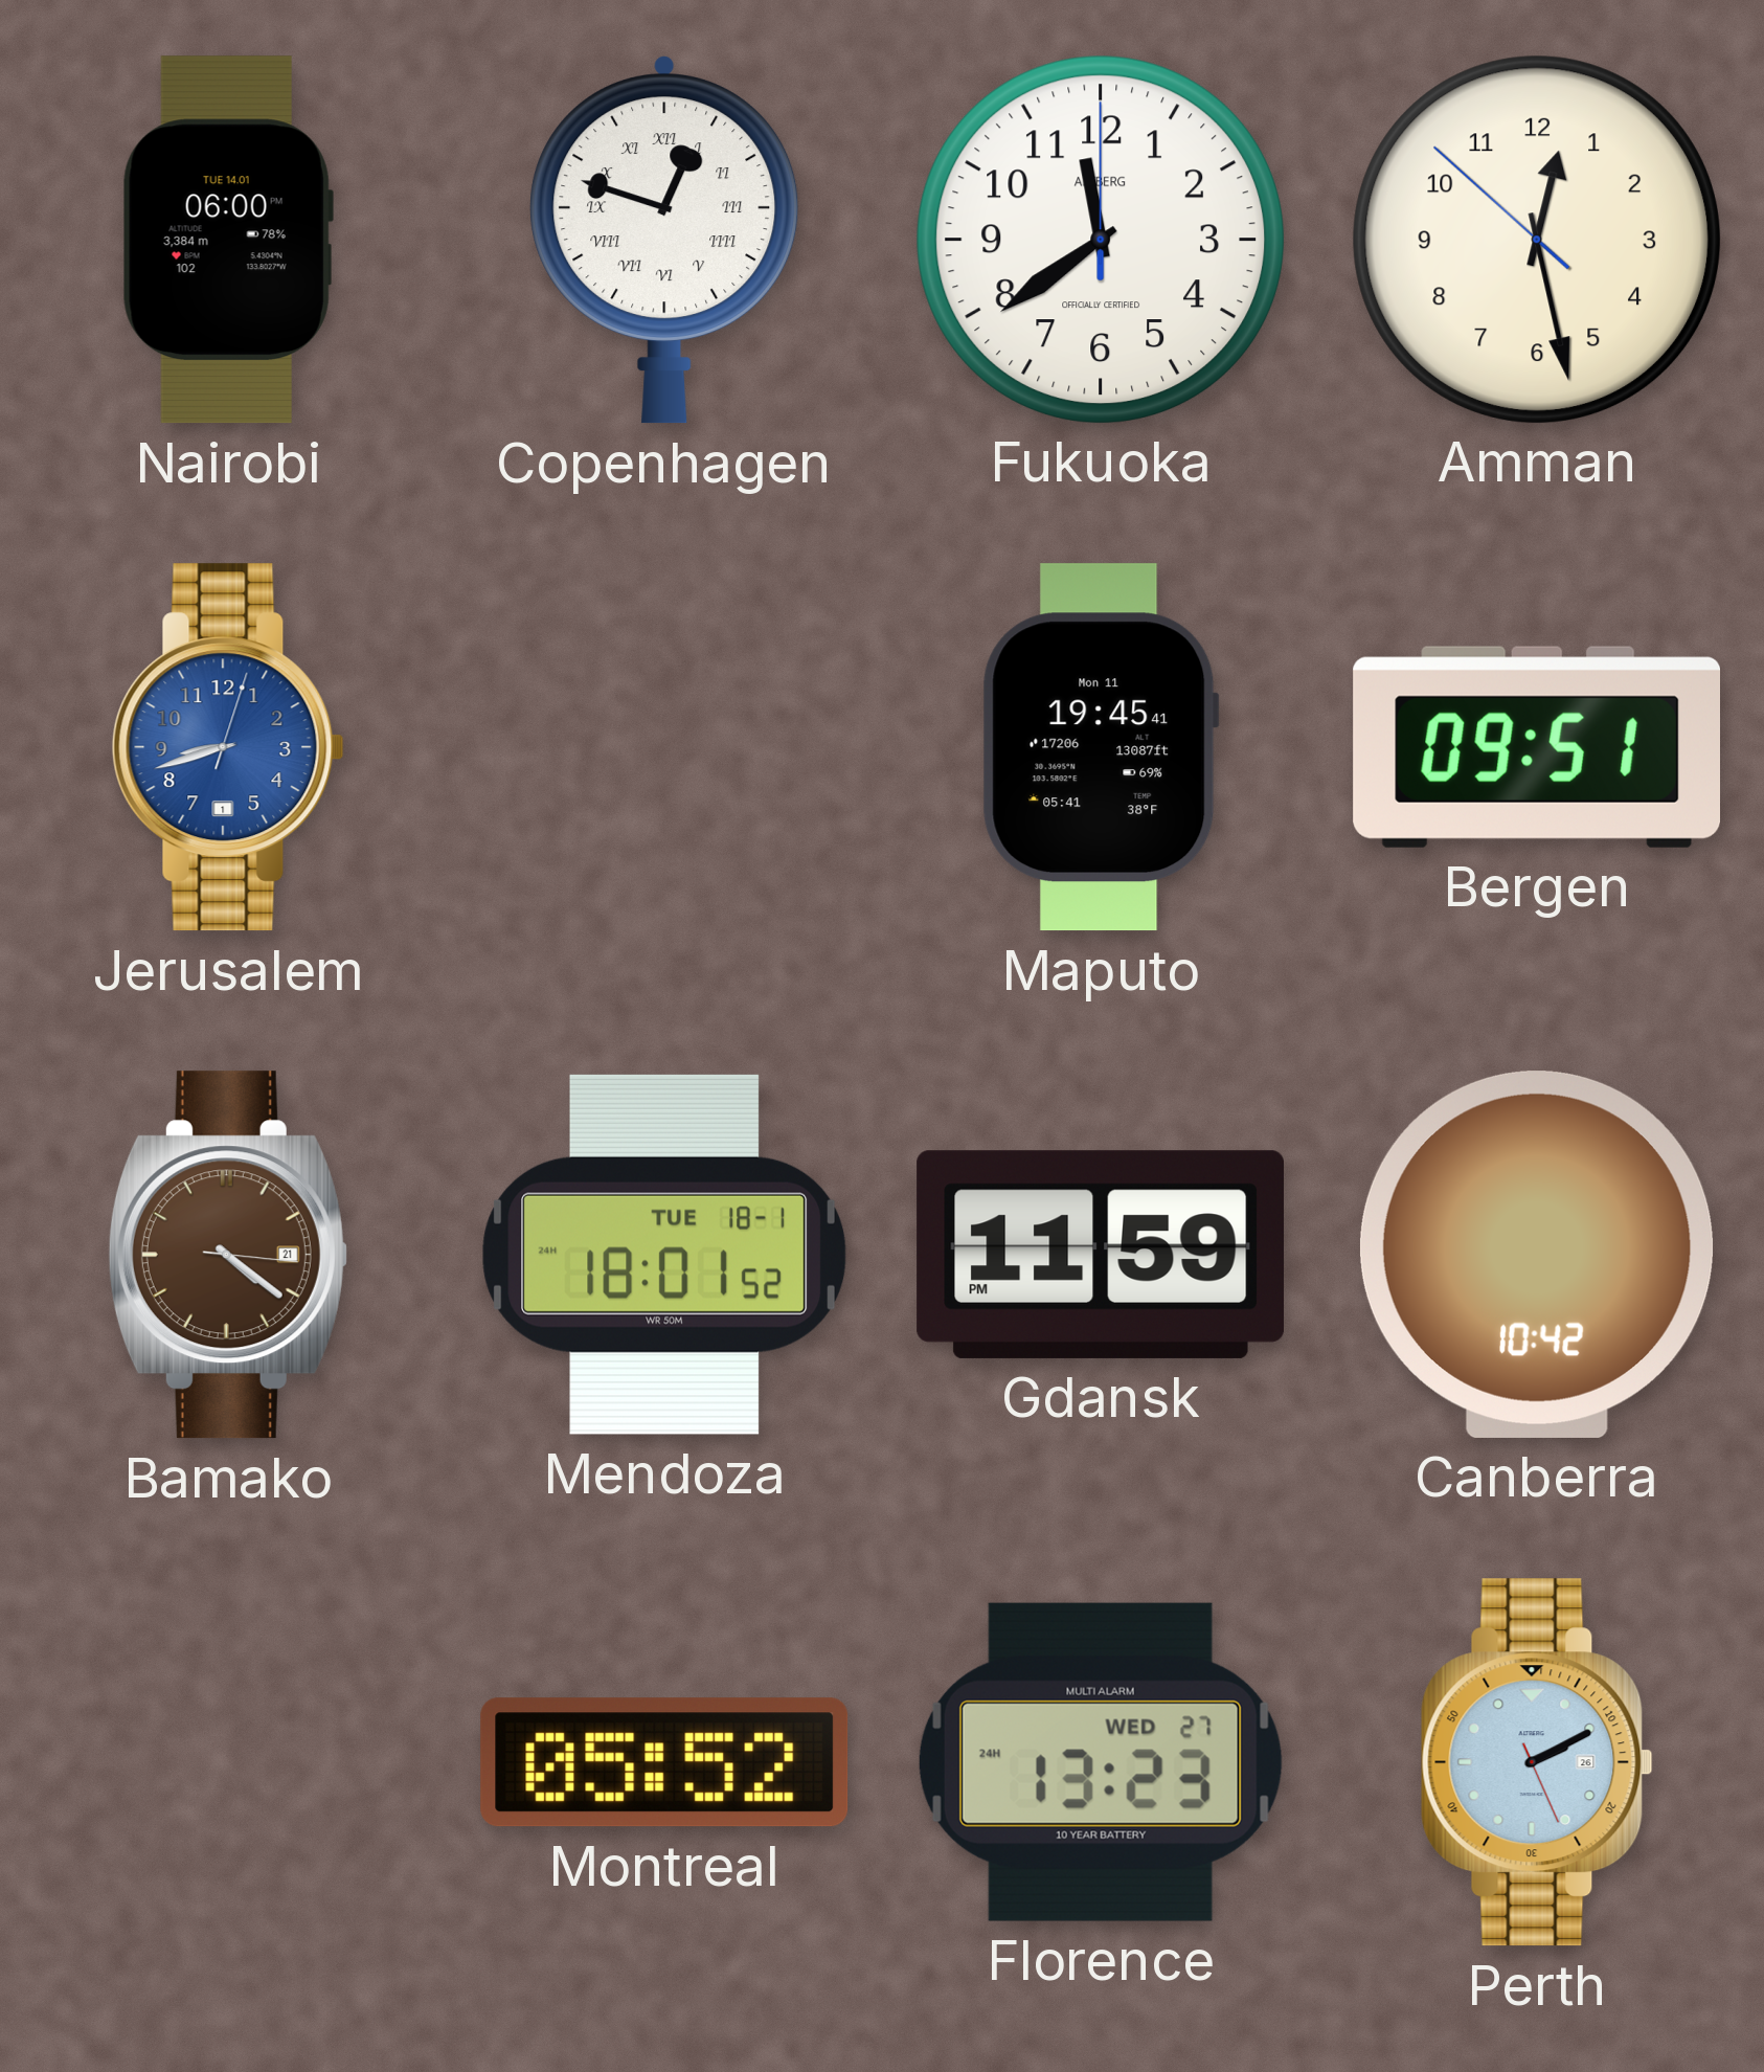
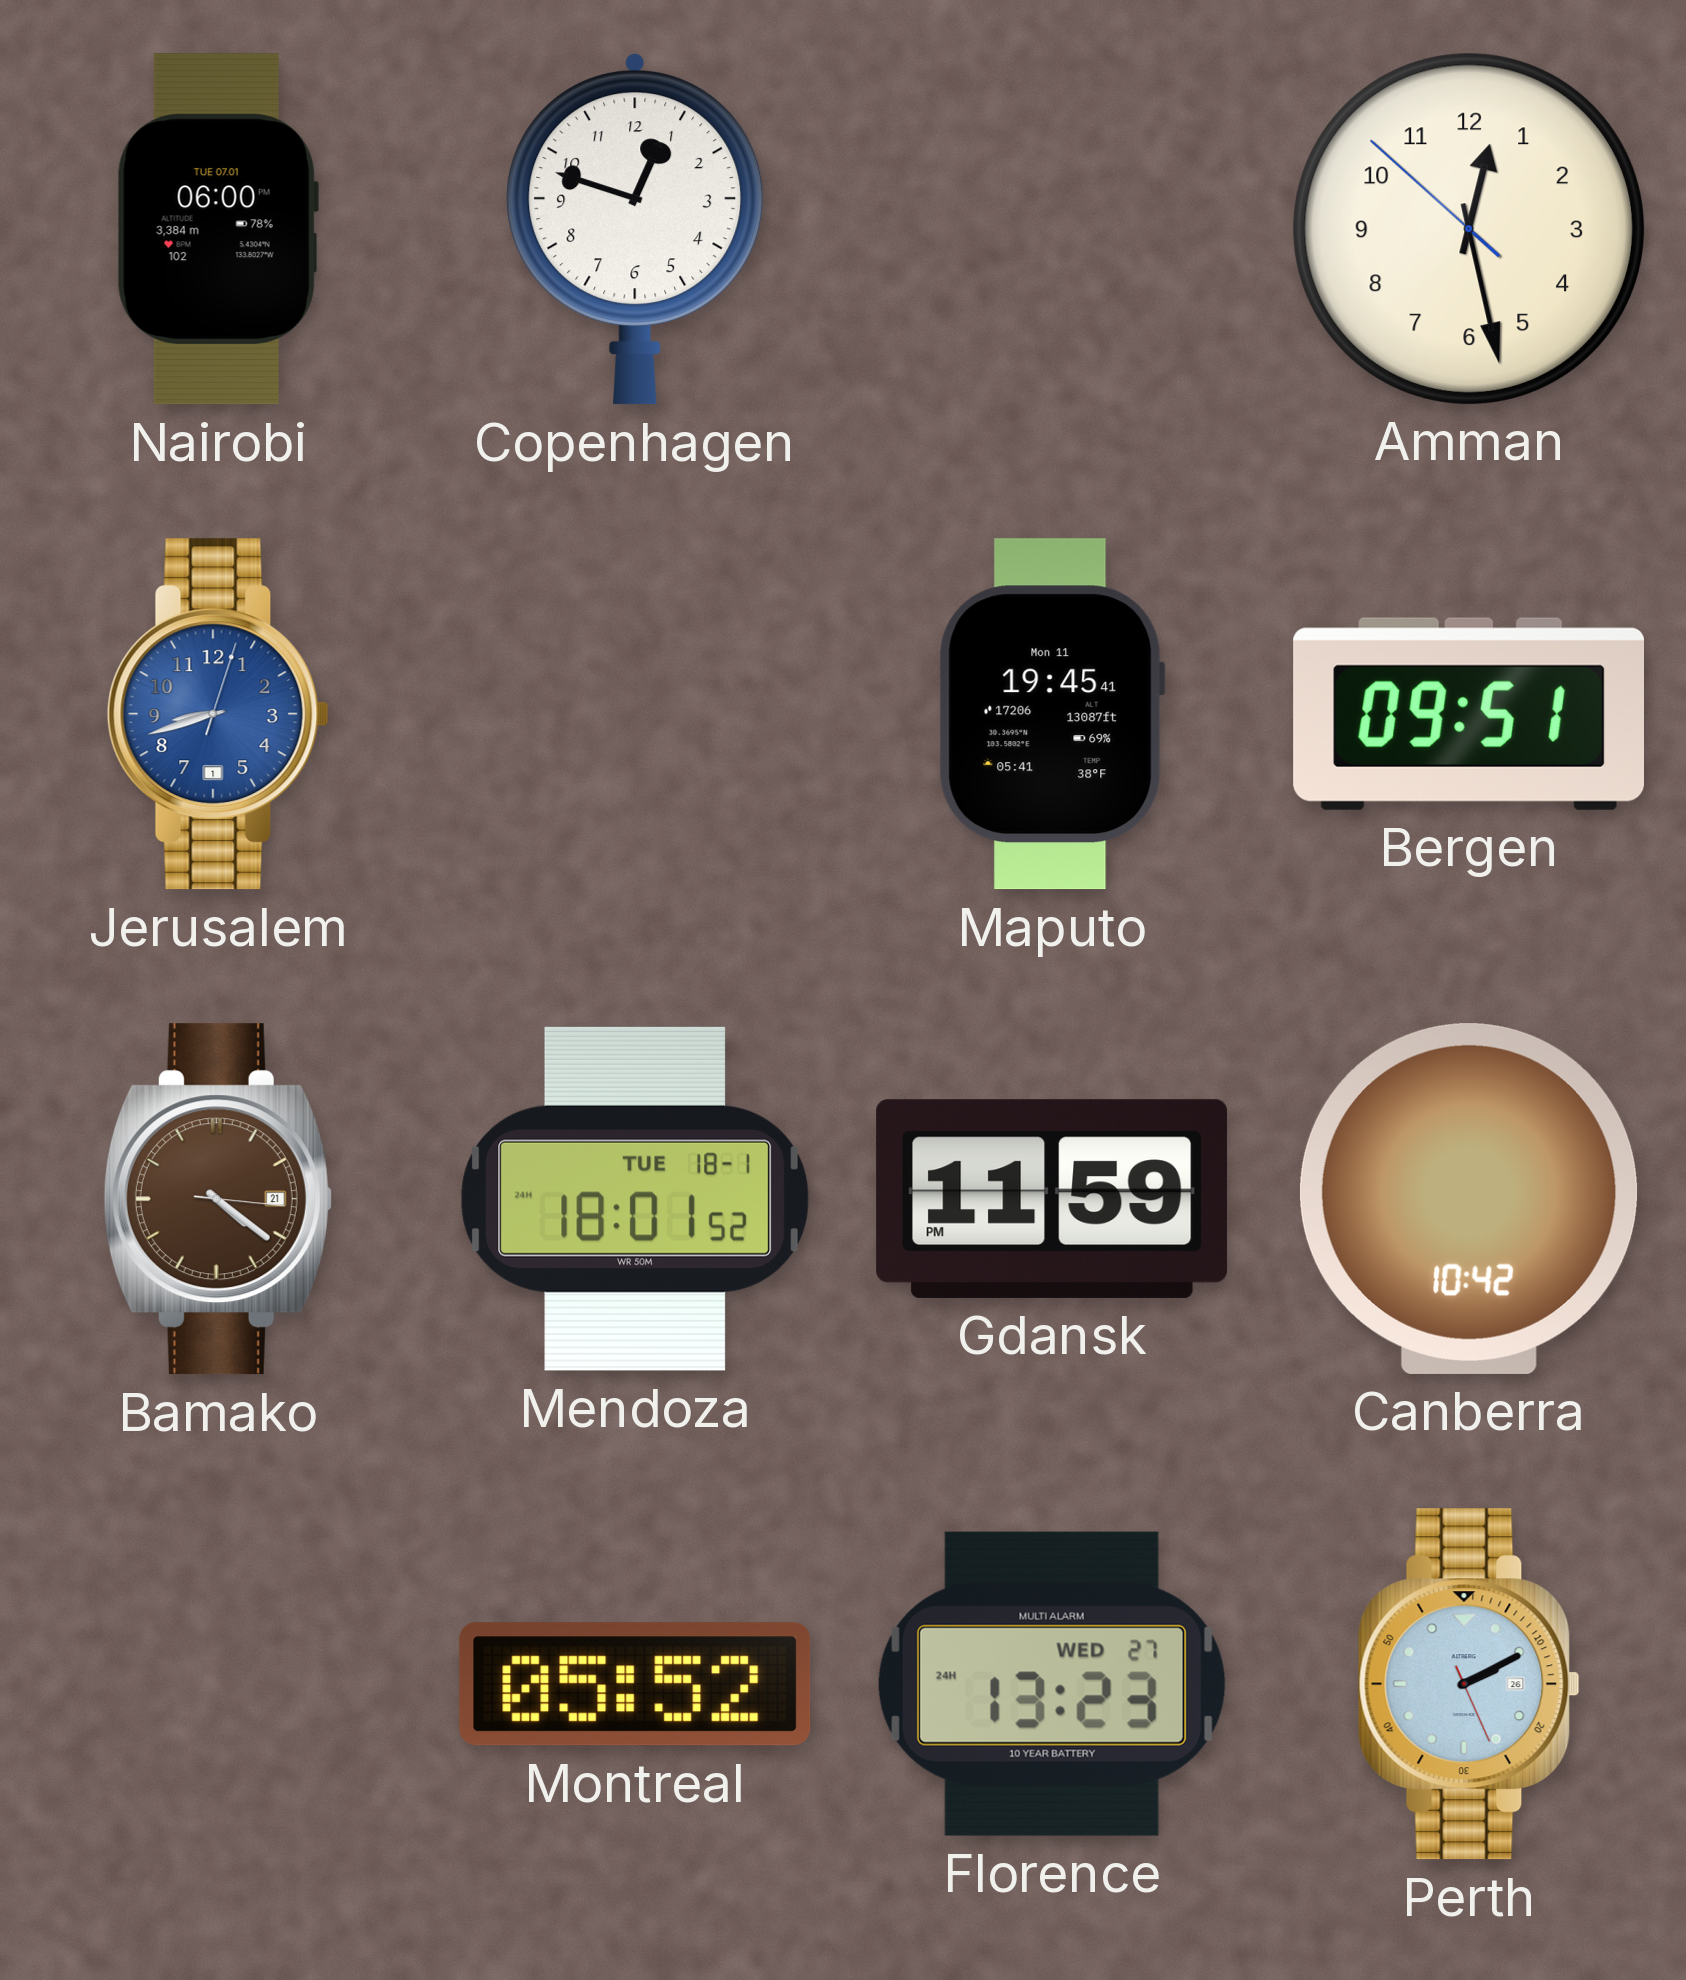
Nairobi date: TUE 14.01 -> TUE 07.01 (218, 229)
Copenhagen numerals: Roman -> Arabic (635, 229)
Fukuoka: 11:39 -> none (1100, 239)
